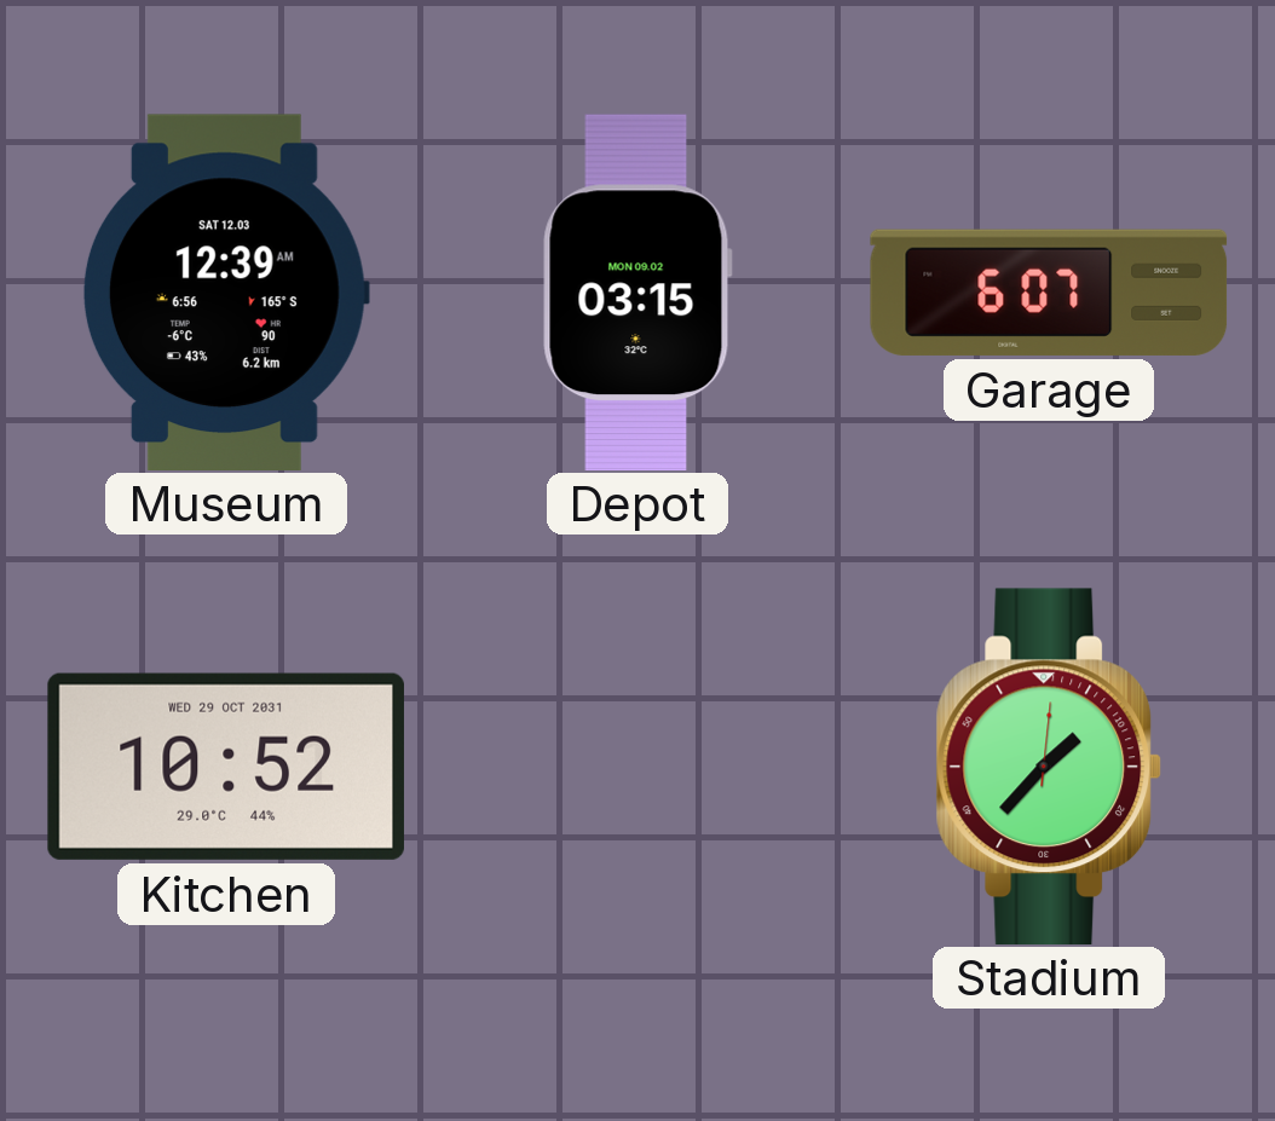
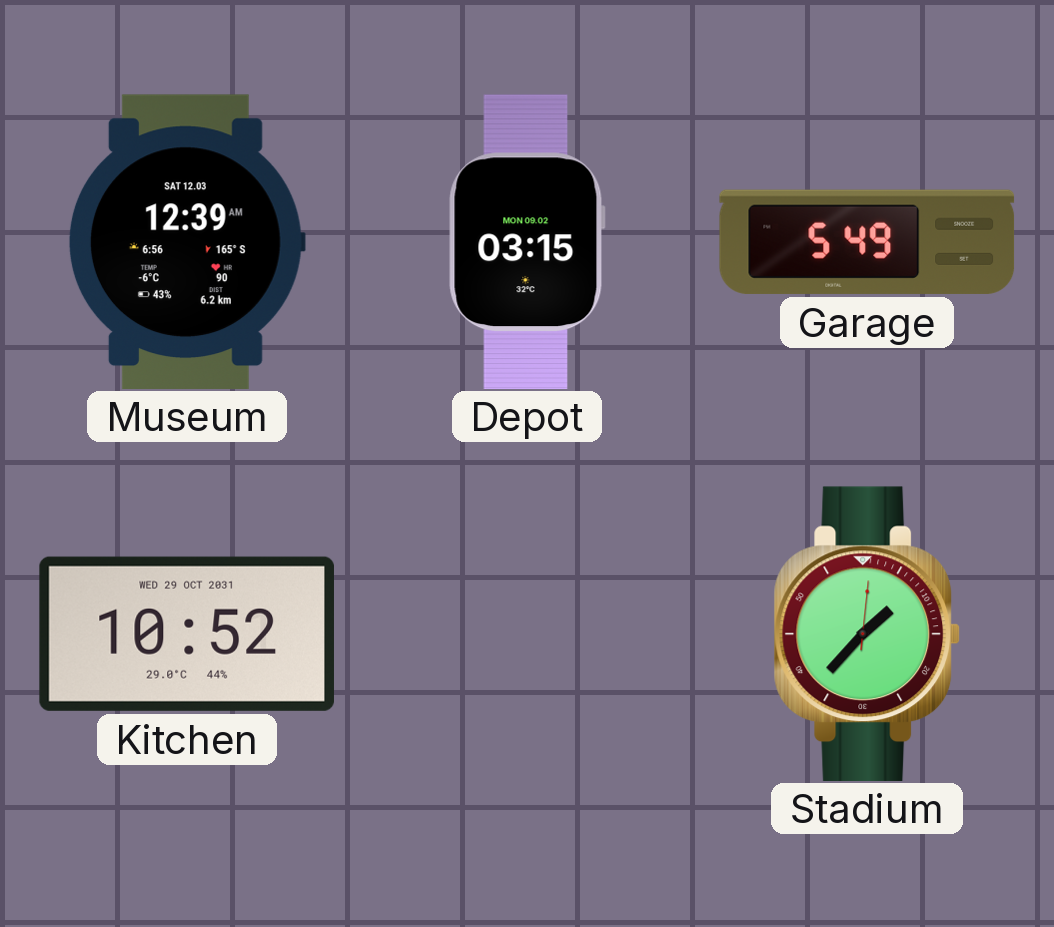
Garage: 6:07 -> 5:49 (867, 242)
